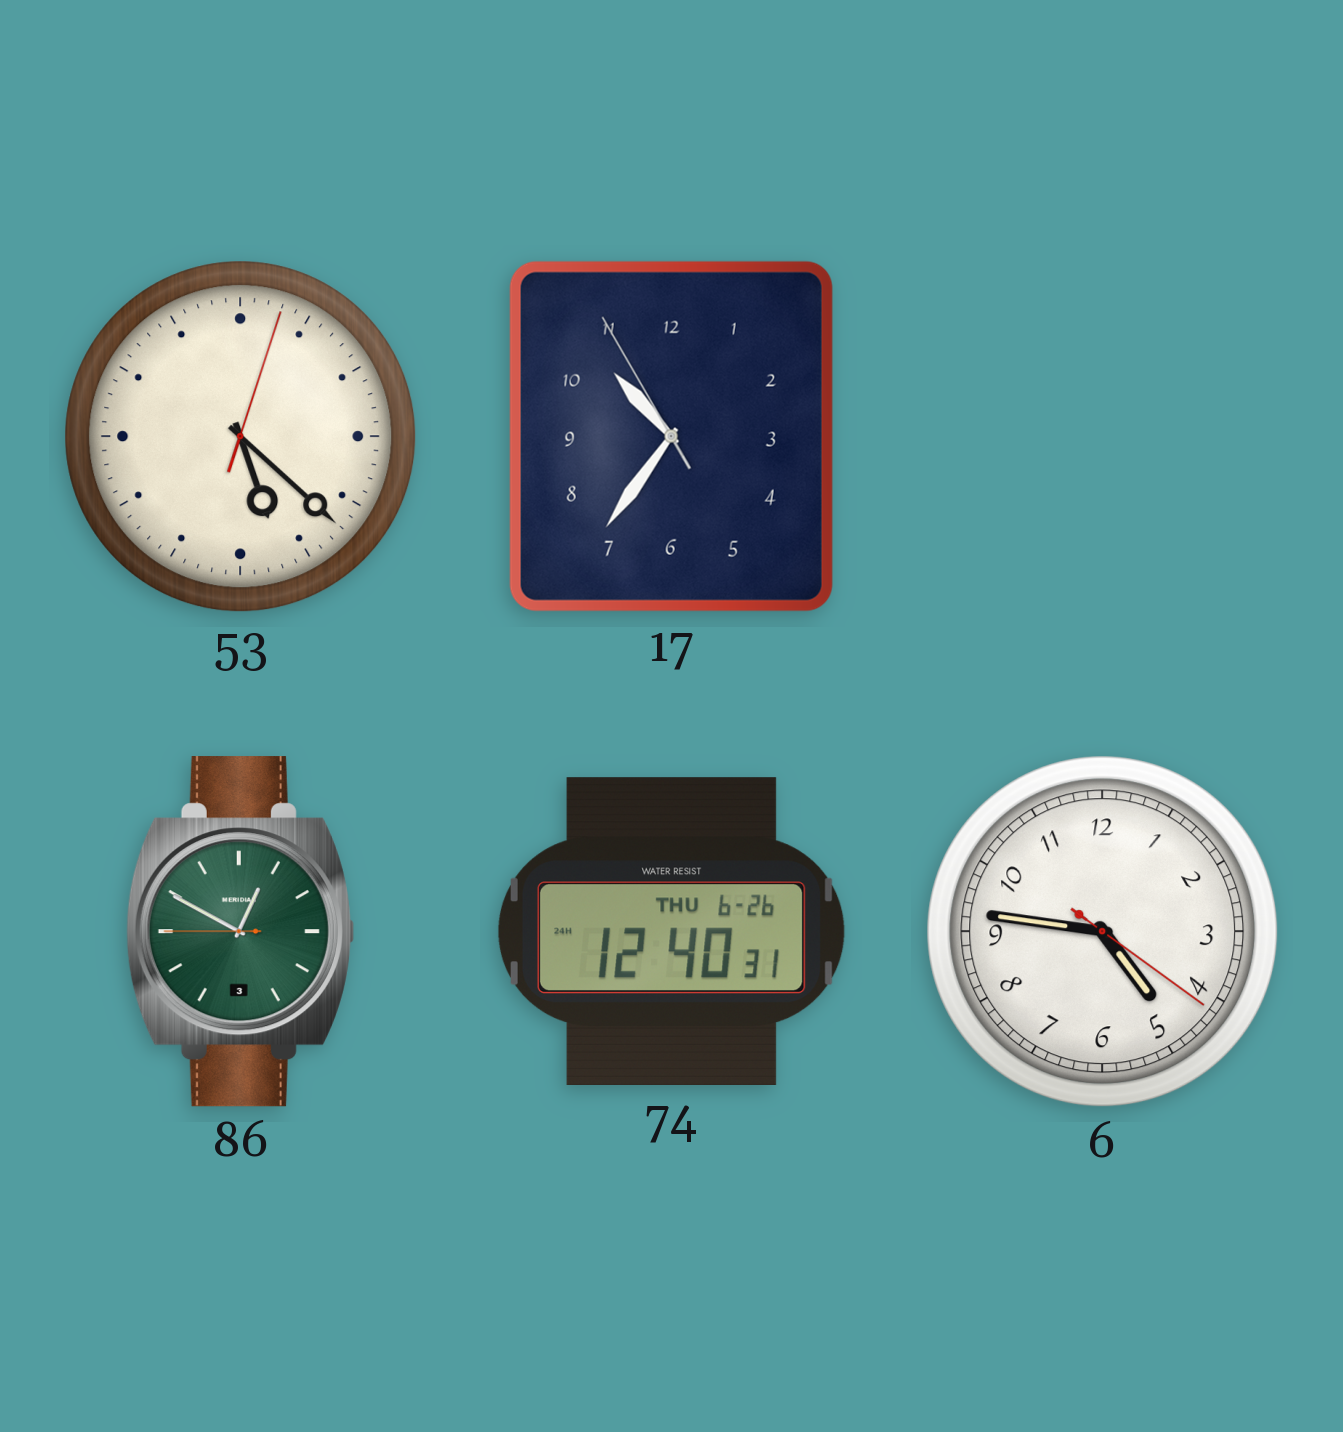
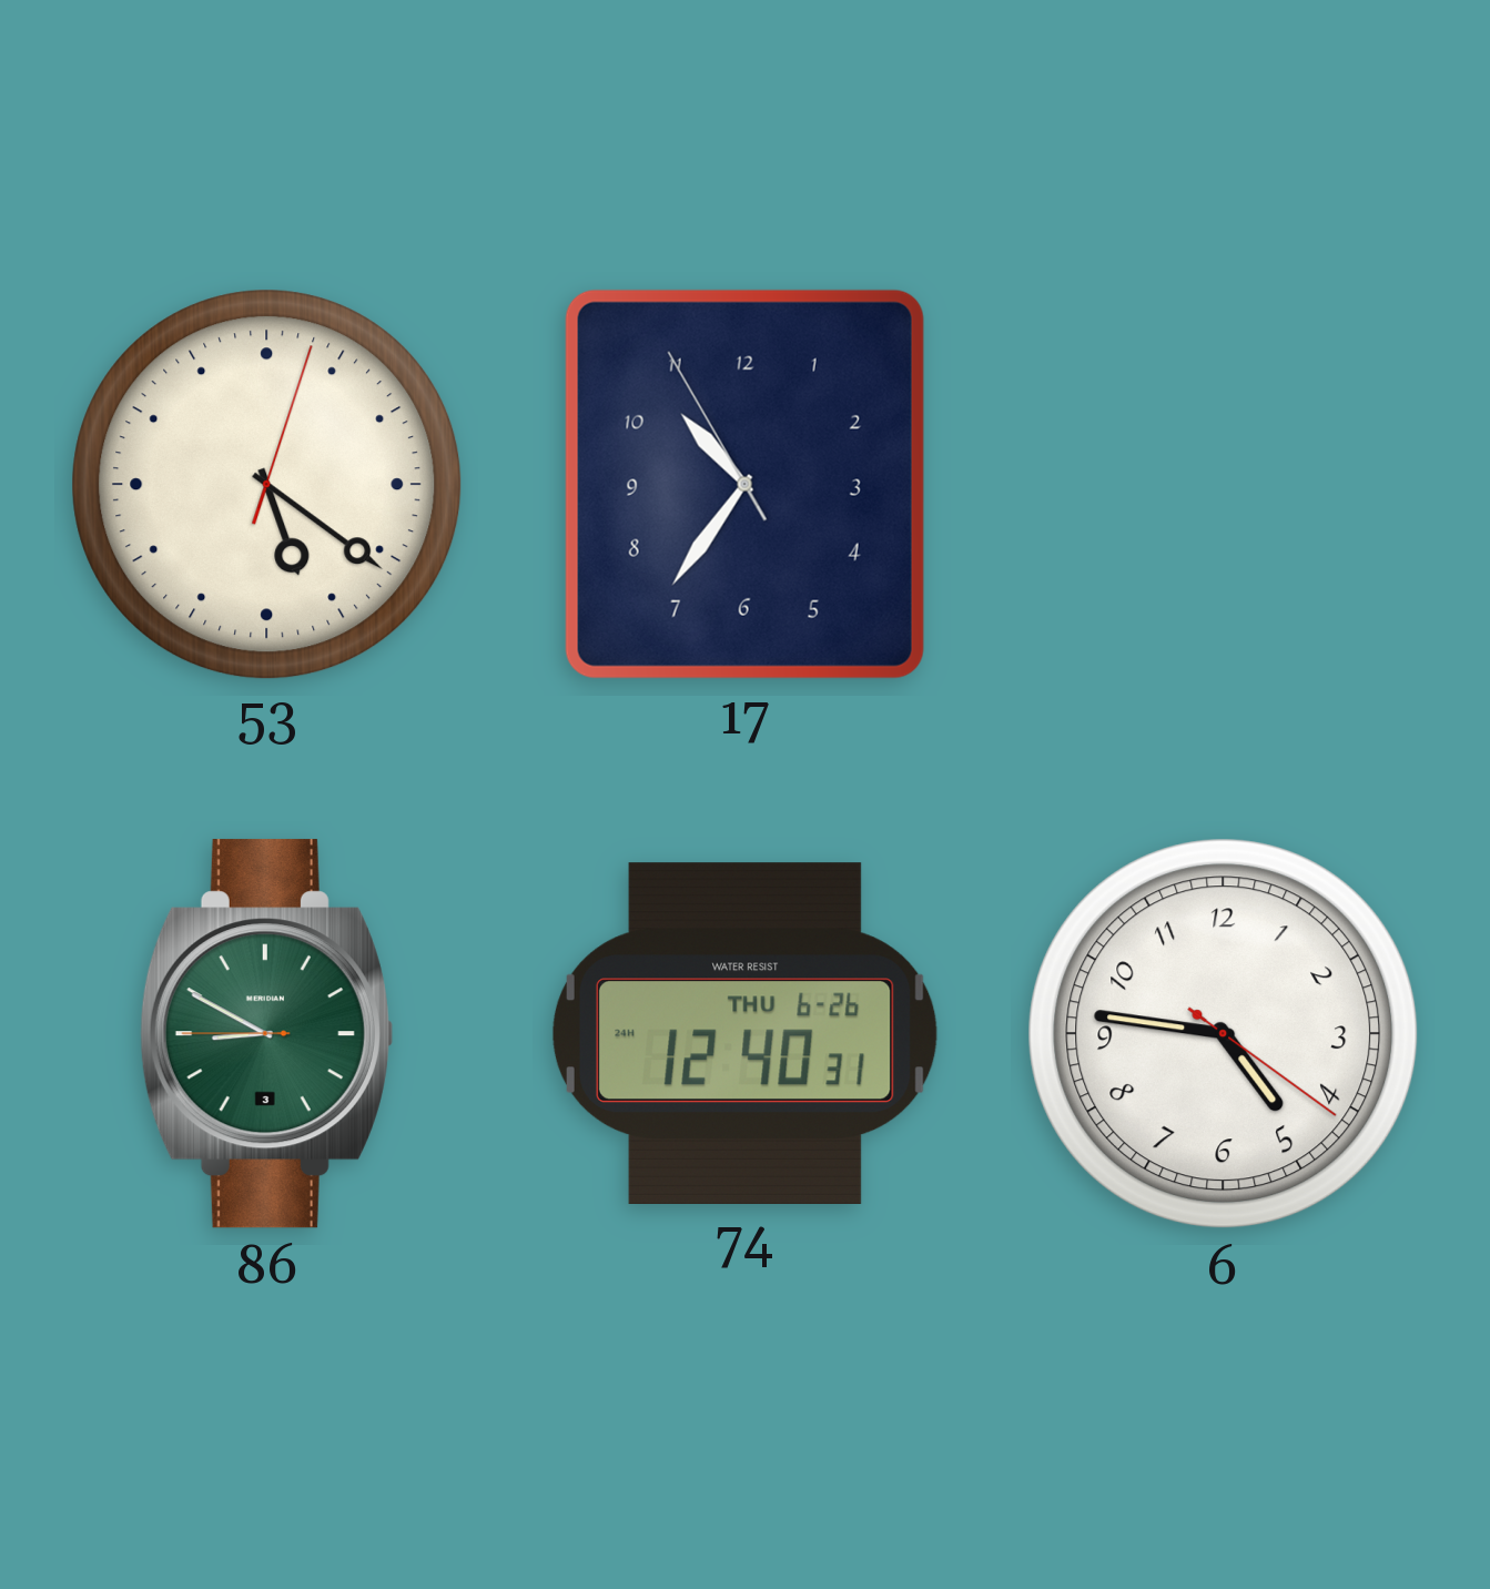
53: 5:22 -> 5:21 (267, 485)
86: 12:49 -> 8:49 (266, 1034)
